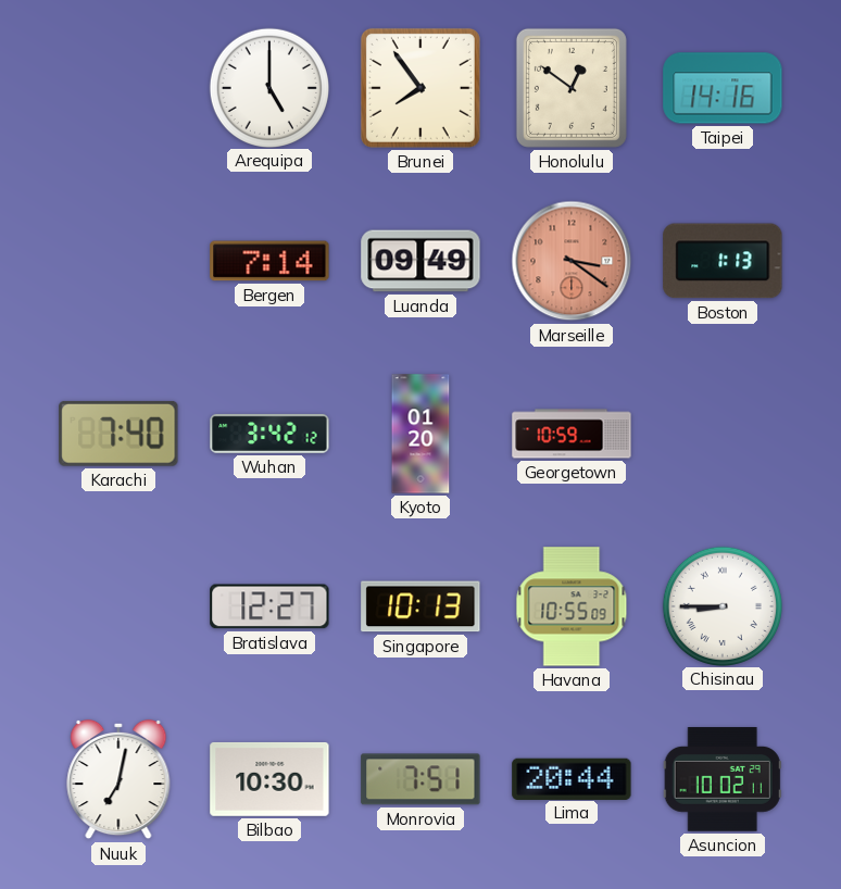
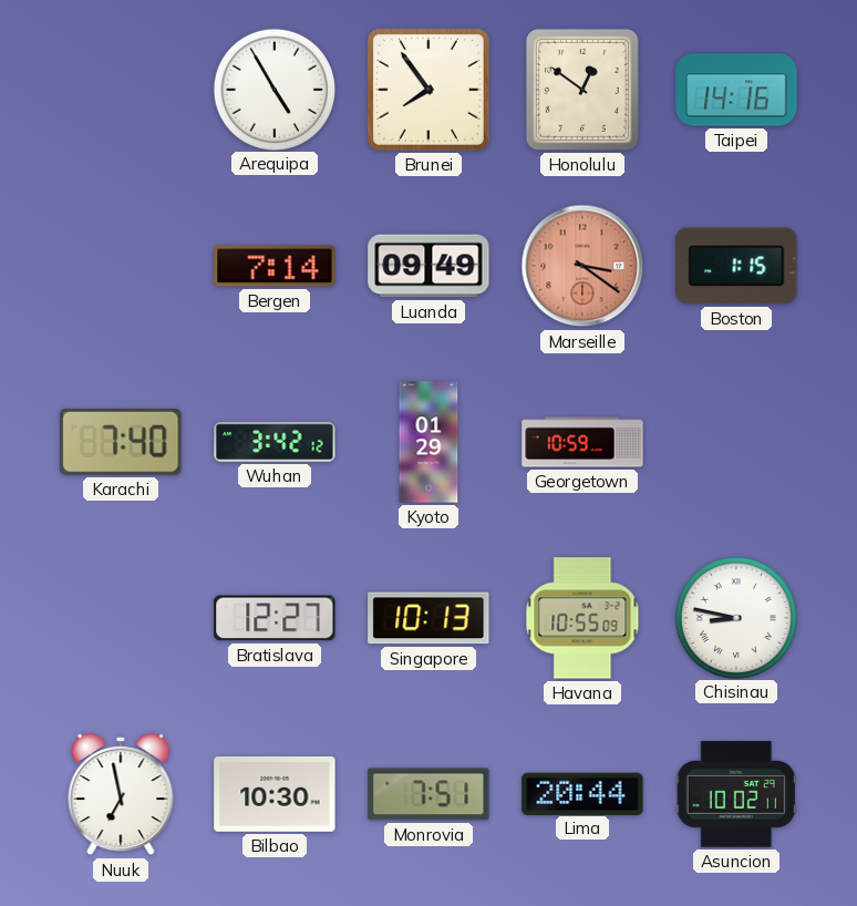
Arequipa: 5:00 -> 4:55 (273, 89)
Boston: 1:13 -> 1:15 (736, 266)
Kyoto: 01:20 -> 01:29 (428, 442)
Chisinau: 8:45 -> 8:47 (735, 617)
Nuuk: 7:02 -> 6:58 (121, 794)
